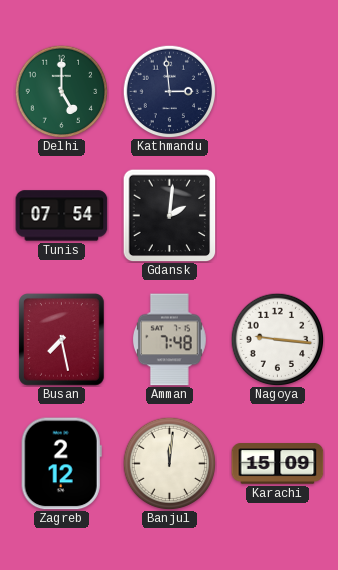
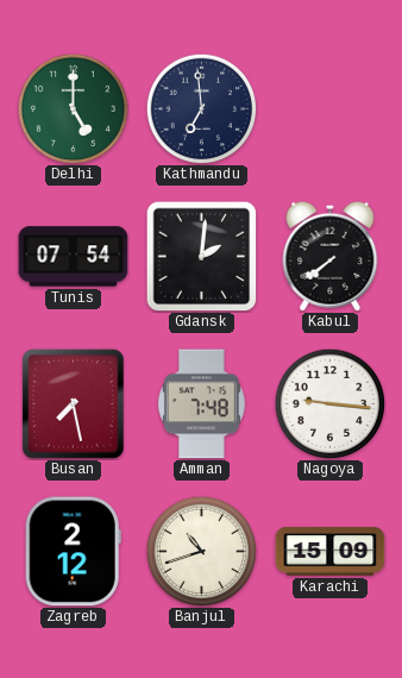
Kathmandu: 2:59 -> 6:59 (201, 108)
Kabul: none -> 7:39 (331, 256)
Banjul: 12:01 -> 10:42 (201, 551)
